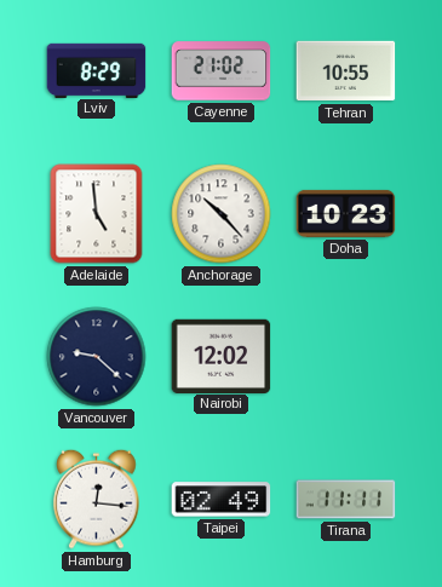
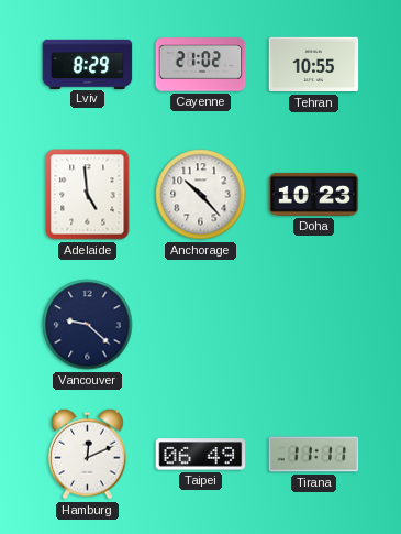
Nairobi: 12:02 -> none (222, 356)
Hamburg: 12:16 -> 12:11 (88, 454)
Taipei: 02:49 -> 06:49 (201, 455)
